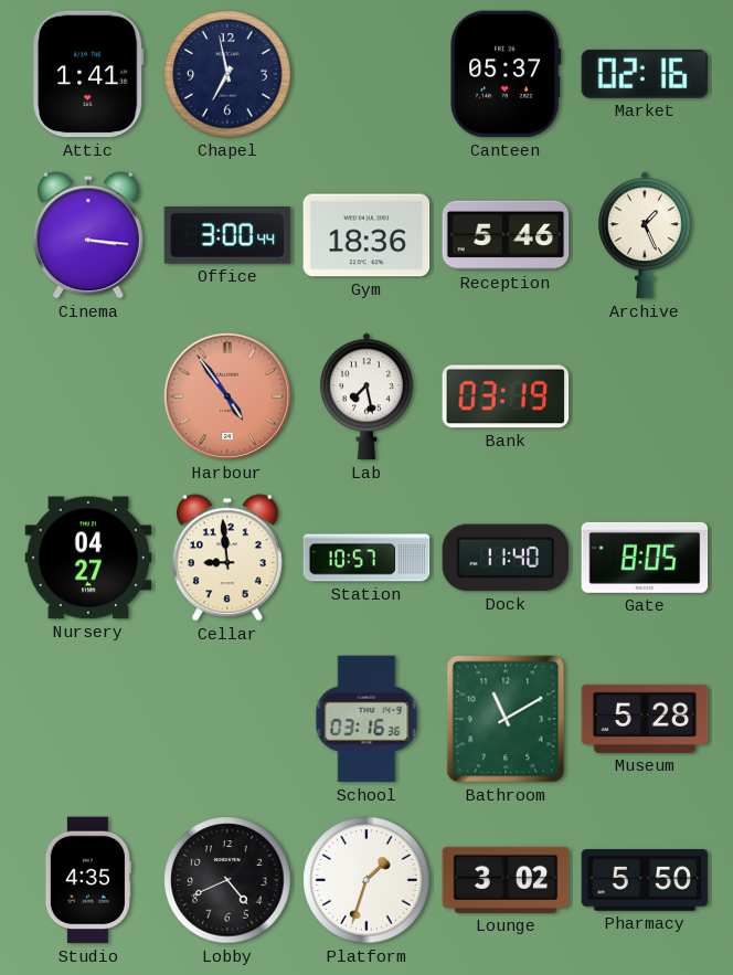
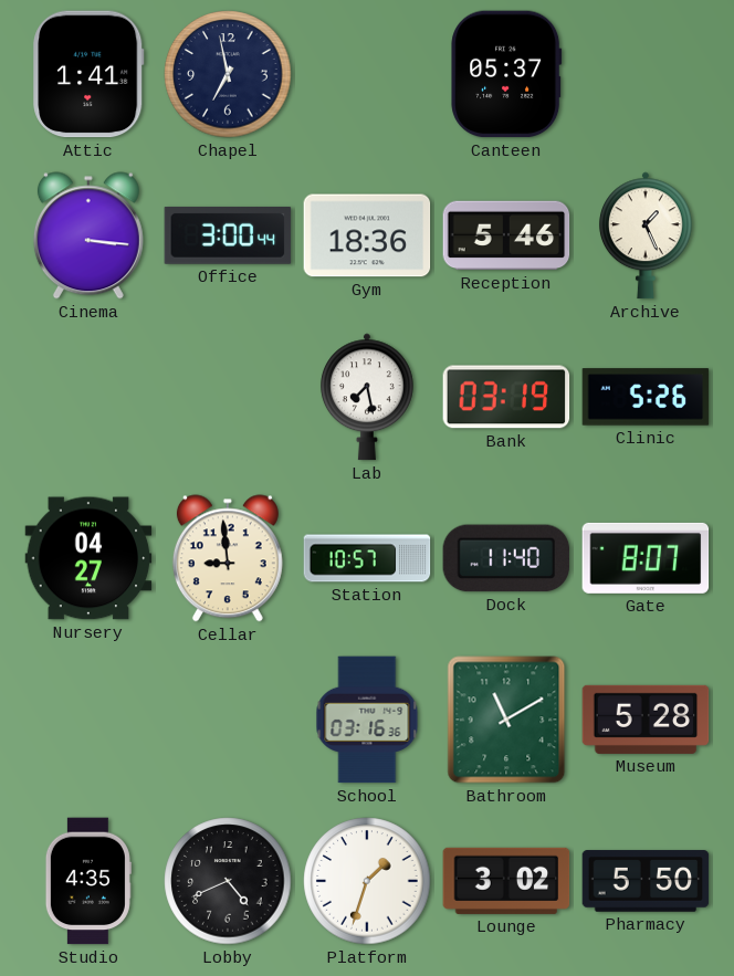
Market: 02:16 -> none (645, 74)
Harbour: 4:54 -> none (227, 396)
Clinic: none -> 5:26 (646, 397)
Gate: 8:05 -> 8:07 (646, 558)
